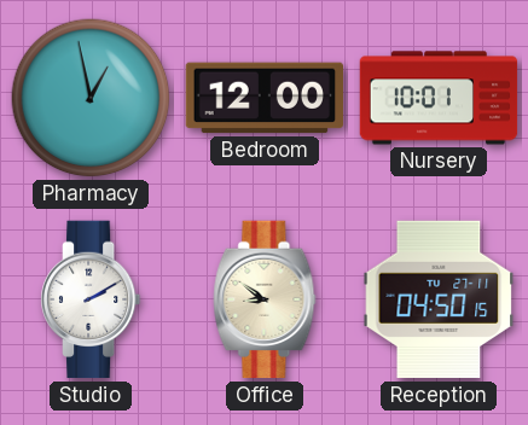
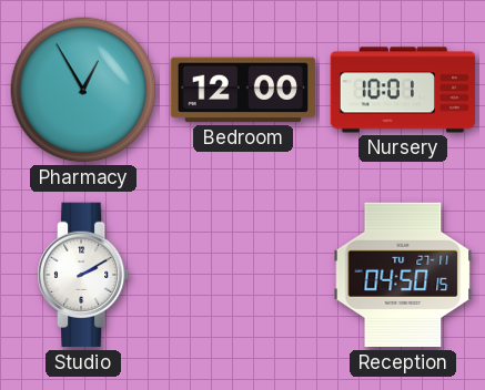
Pharmacy: 12:58 -> 12:55 (83, 90)
Office: 8:51 -> none (265, 299)
